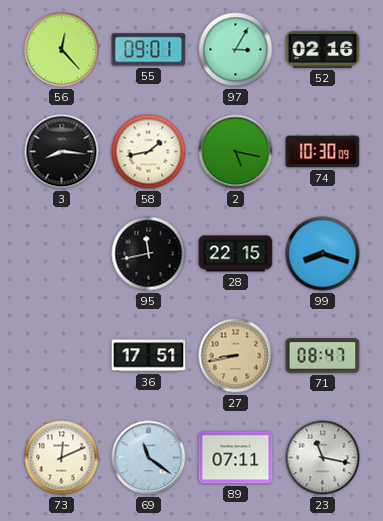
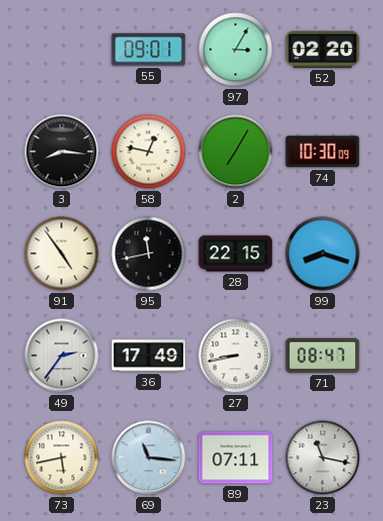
56: 12:23 -> none (62, 50)
52: 02:16 -> 02:20 (323, 49)
58: 1:43 -> 12:47 (149, 152)
2: 5:17 -> 7:05 (236, 152)
91: none -> 4:54 (62, 254)
49: none -> 2:36 (62, 356)
36: 17:51 -> 17:49 (149, 356)
27 dial: champagne -> white (236, 356)
73: 12:11 -> 5:43 (62, 458)
69: 11:21 -> 11:16 (149, 458)
